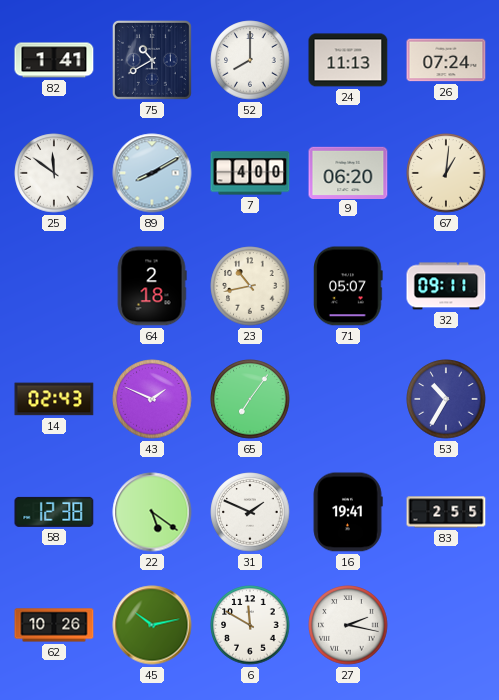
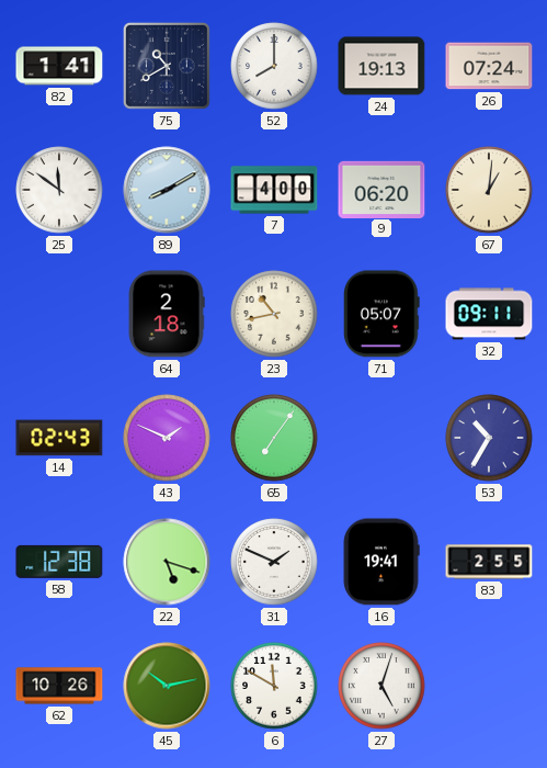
24: 11:13 -> 19:13 (381, 66)
22: 5:21 -> 5:18 (167, 562)
27: 2:17 -> 5:03 (381, 686)
